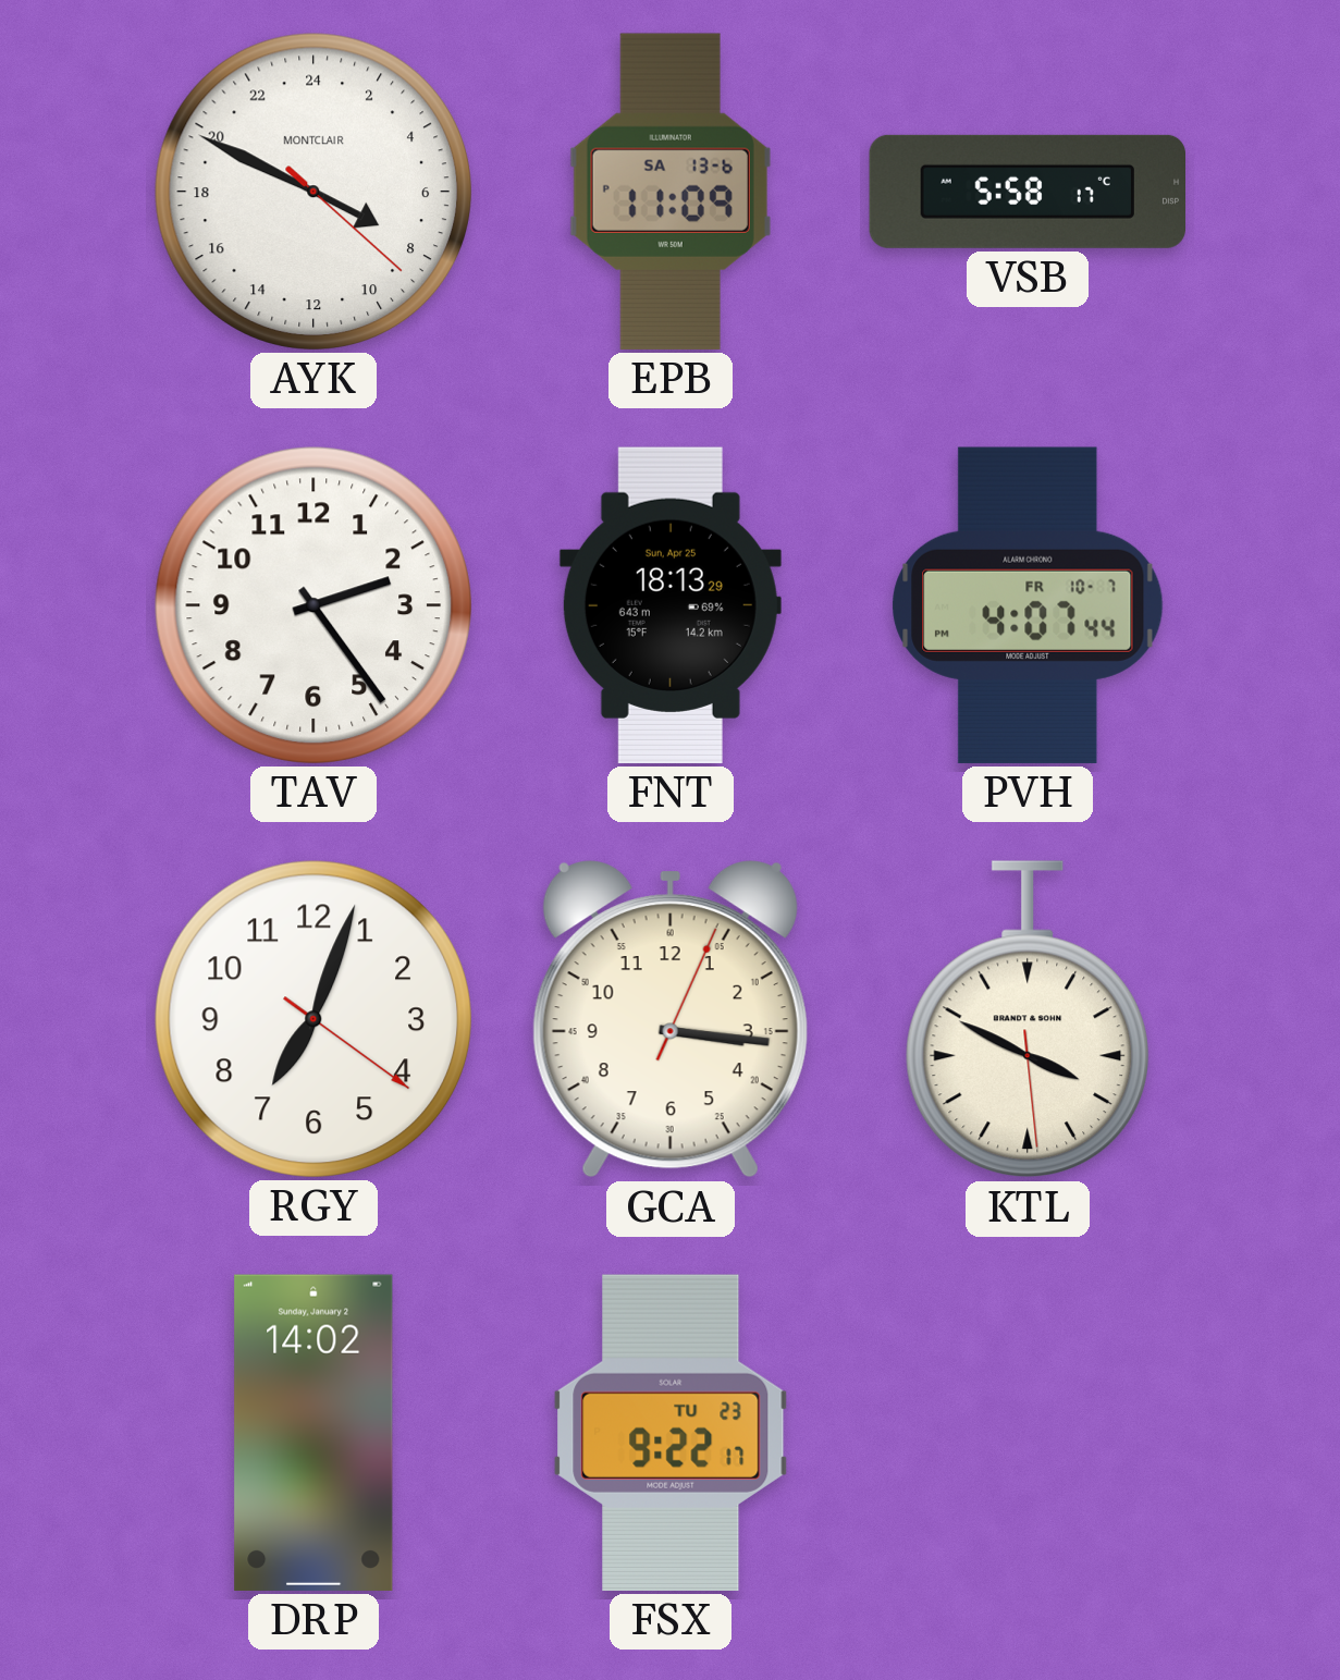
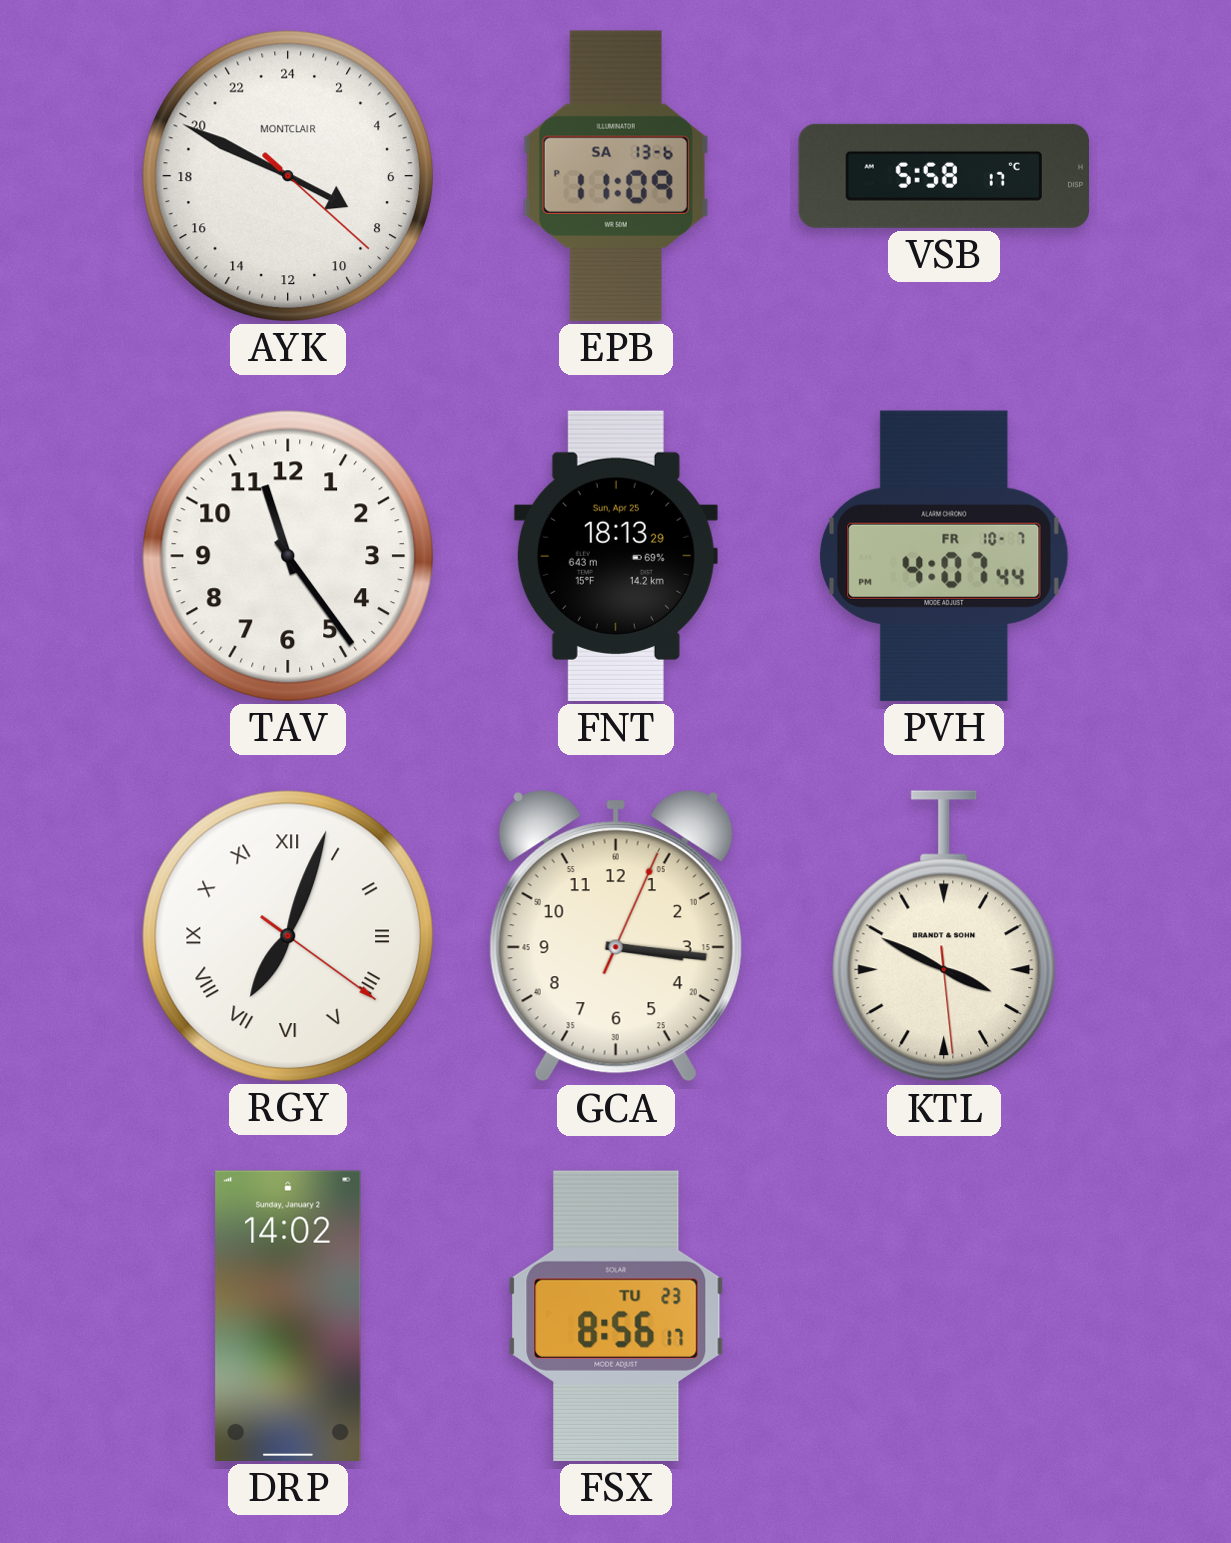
TAV: 2:24 -> 11:24 (288, 556)
RGY numerals: Arabic -> Roman (288, 936)
FSX: 9:22 -> 8:56 (616, 1316)
